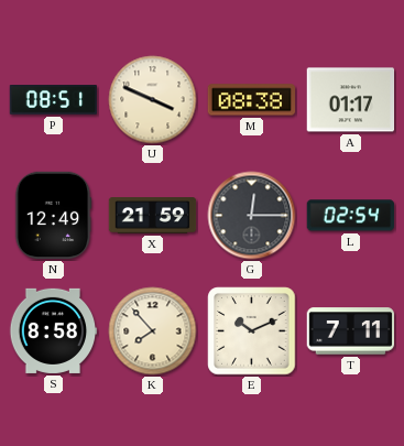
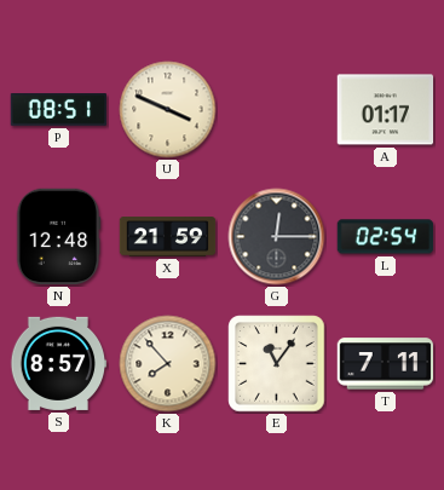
M: 08:38 -> none (252, 100)
N: 12:49 -> 12:48 (58, 237)
S: 8:58 -> 8:57 (58, 363)
E: 10:11 -> 11:06 (277, 364)
